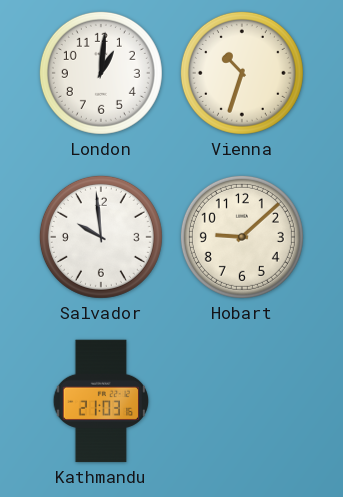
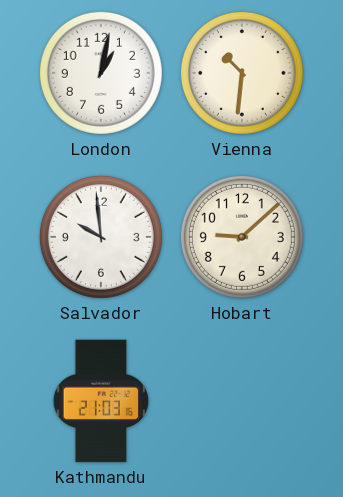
London: 1:01 -> 1:02 (101, 73)
Vienna: 10:33 -> 10:31 (242, 73)
